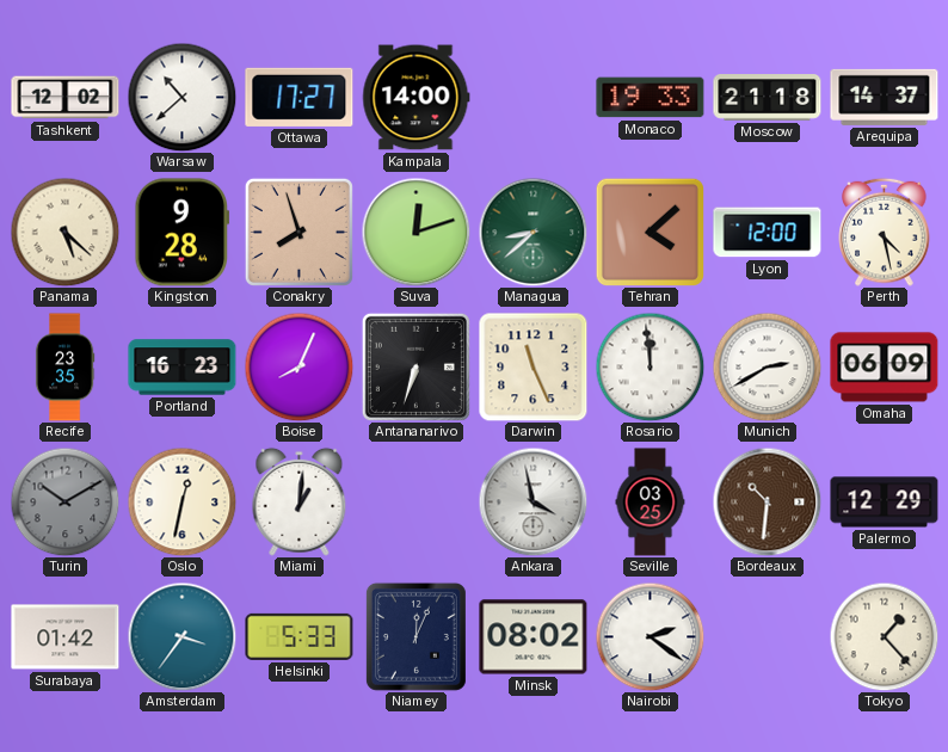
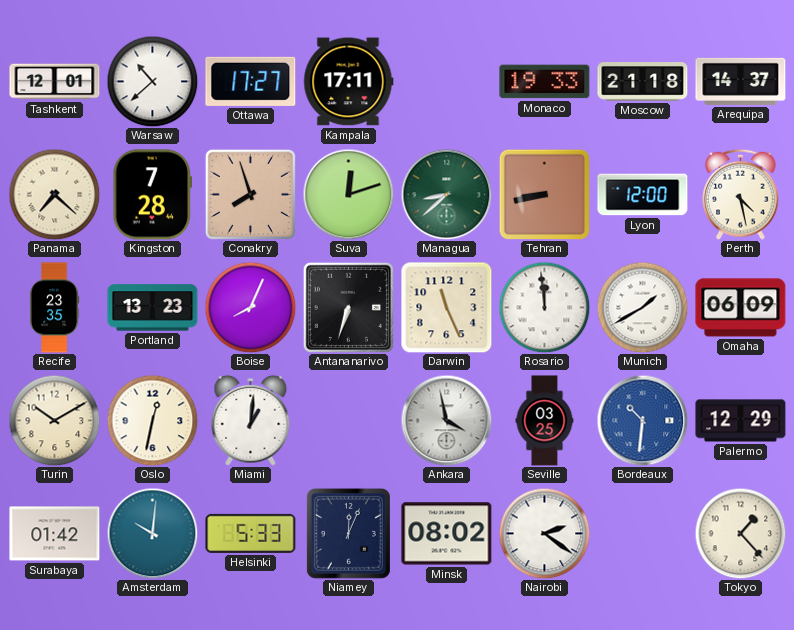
Tashkent: 12:02 -> 12:01 (55, 82)
Kampala: 14:00 -> 17:11 (349, 82)
Panama: 5:22 -> 7:22 (54, 194)
Kingston: 9:28 -> 7:28 (153, 195)
Tehran: 4:08 -> 8:43 (544, 194)
Portland: 16:23 -> 13:23 (153, 308)
Munich: 2:40 -> 1:40 (642, 307)
Turin dial: grey -> cream (54, 420)
Bordeaux dial: brown -> blue (642, 420)
Amsterdam: 3:36 -> 10:01 (152, 533)
